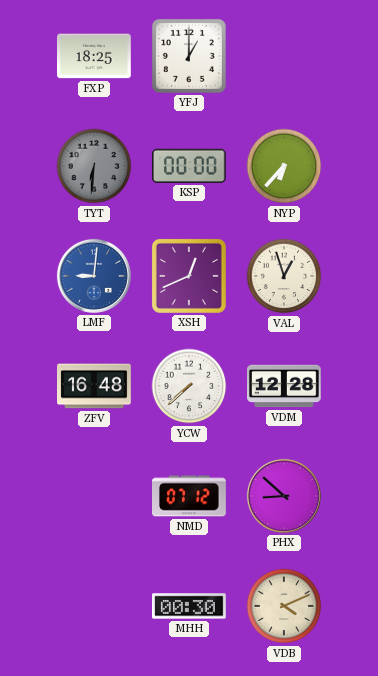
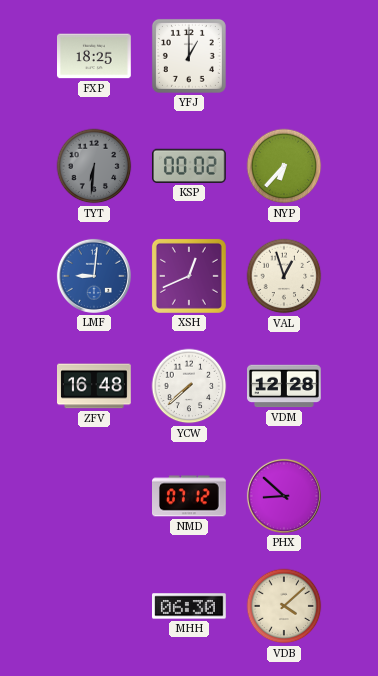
KSP: 00:00 -> 00:02 (189, 166)
MHH: 00:30 -> 06:30 (190, 606)
VDB: 4:11 -> 4:08 (284, 606)
